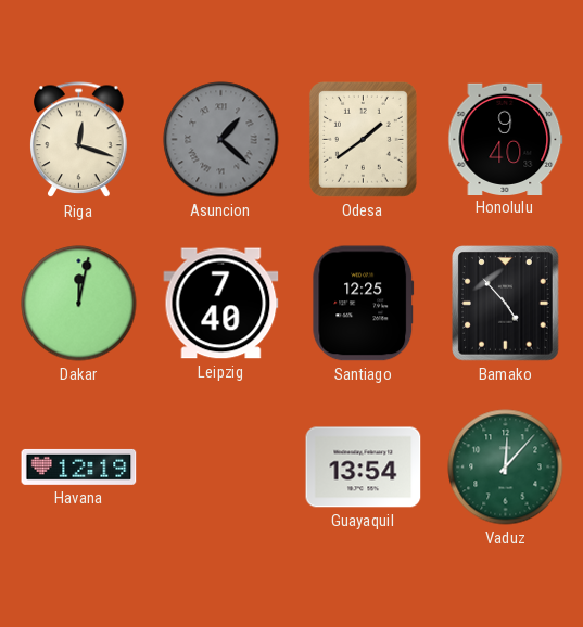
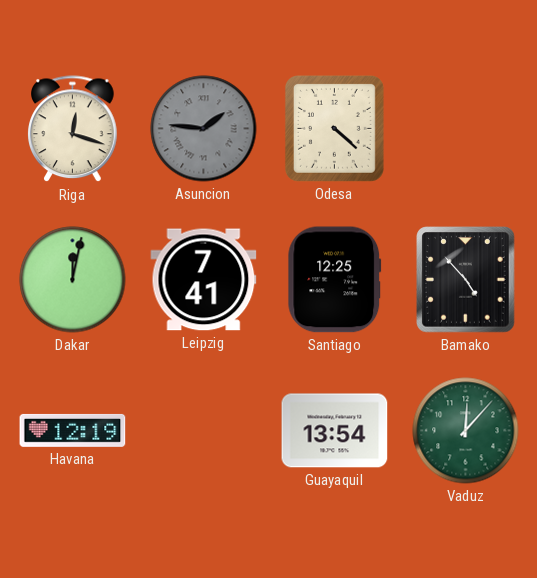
Asuncion: 1:22 -> 1:46 (204, 129)
Odesa: 1:39 -> 4:22 (334, 128)
Honolulu: 9:40 -> none (506, 139)
Leipzig: 7:40 -> 7:41 (204, 280)
